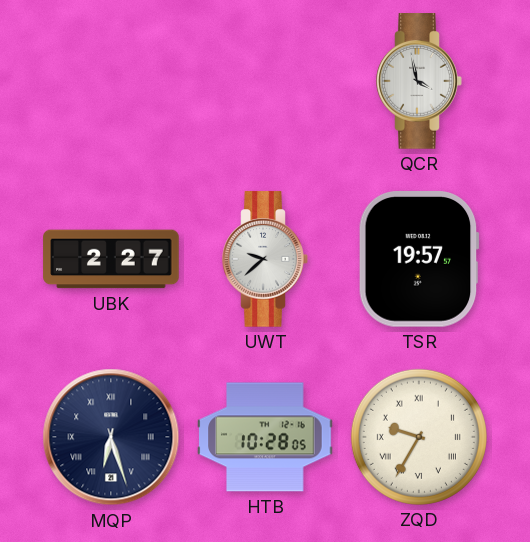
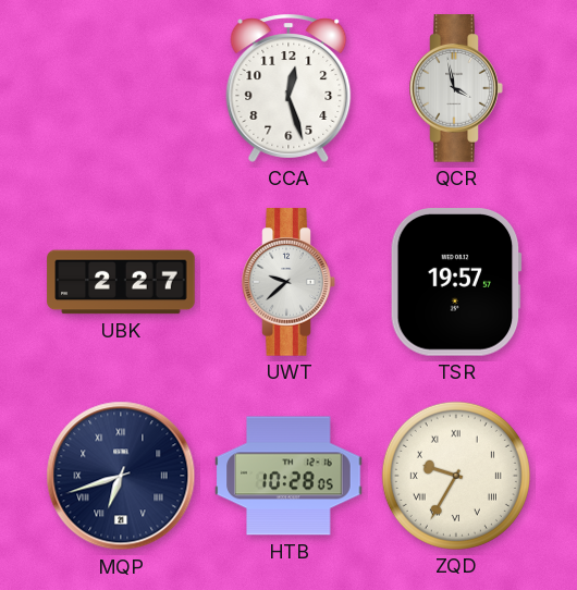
CCA: none -> 12:27 (288, 88)
MQP: 6:27 -> 6:42 (121, 476)
